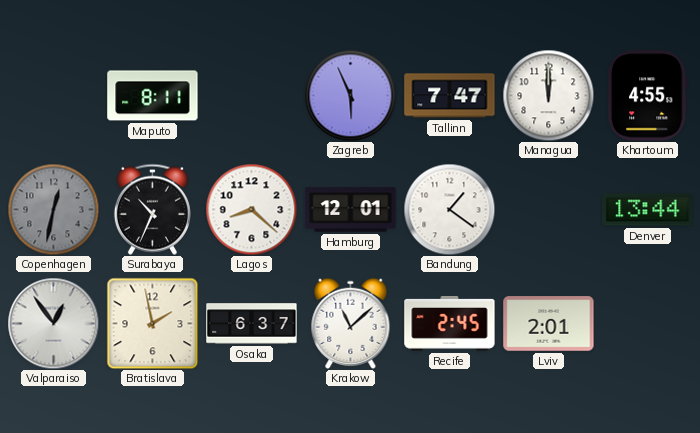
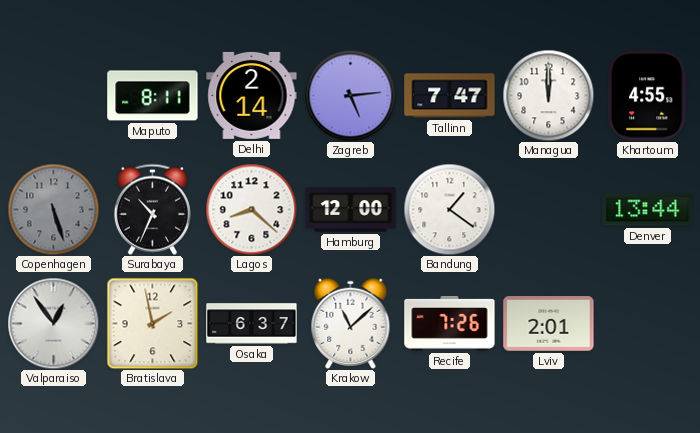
Delhi: none -> 2:14 (252, 95)
Zagreb: 5:56 -> 5:14 (350, 95)
Copenhagen: 12:32 -> 5:27 (53, 209)
Hamburg: 12:01 -> 12:00 (351, 210)
Recife: 2:45 -> 7:26 (450, 324)
